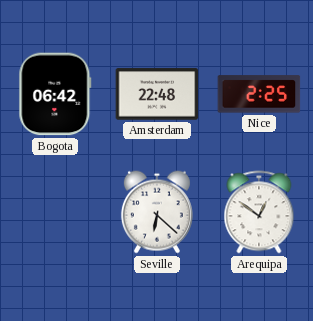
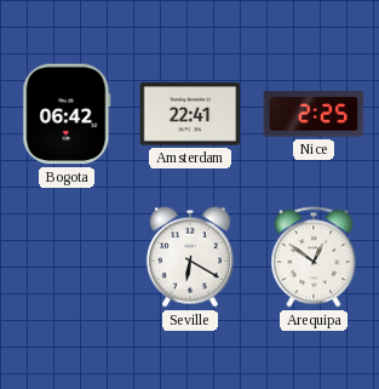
Amsterdam: 22:48 -> 22:41 (190, 114)
Seville: 6:22 -> 6:20 (190, 257)
